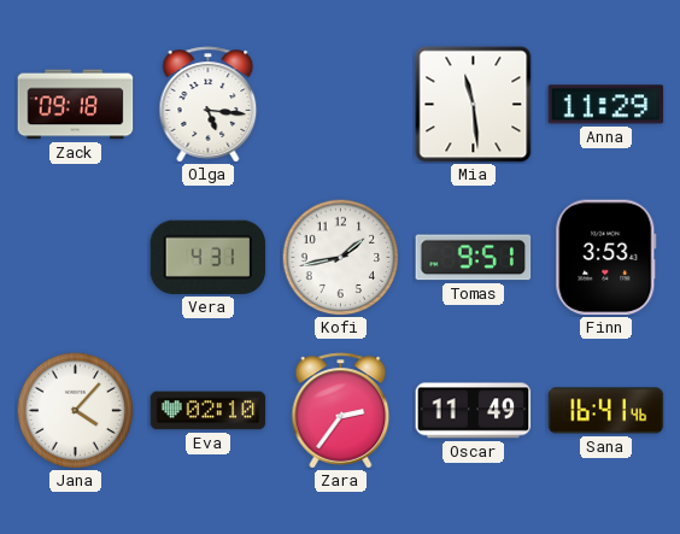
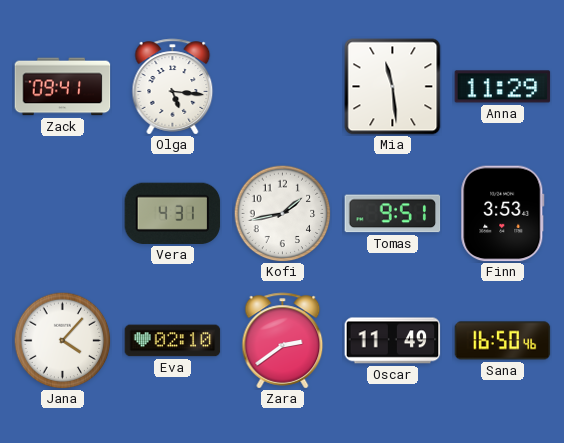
Zack: 09:18 -> 09:41 (63, 87)
Zara: 2:36 -> 2:39 (283, 341)
Sana: 16:41 -> 16:50 (503, 341)
